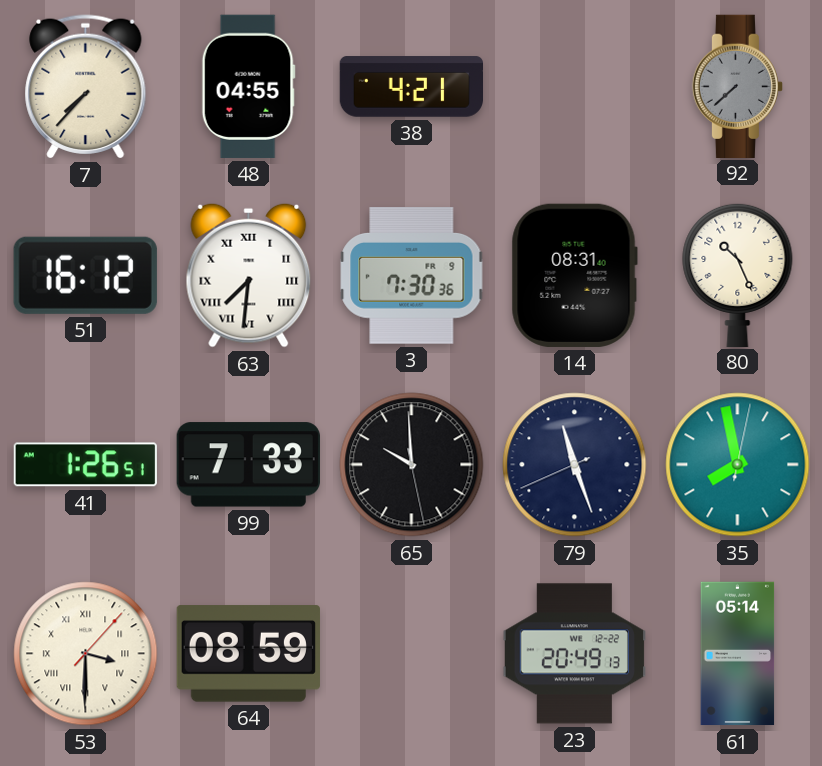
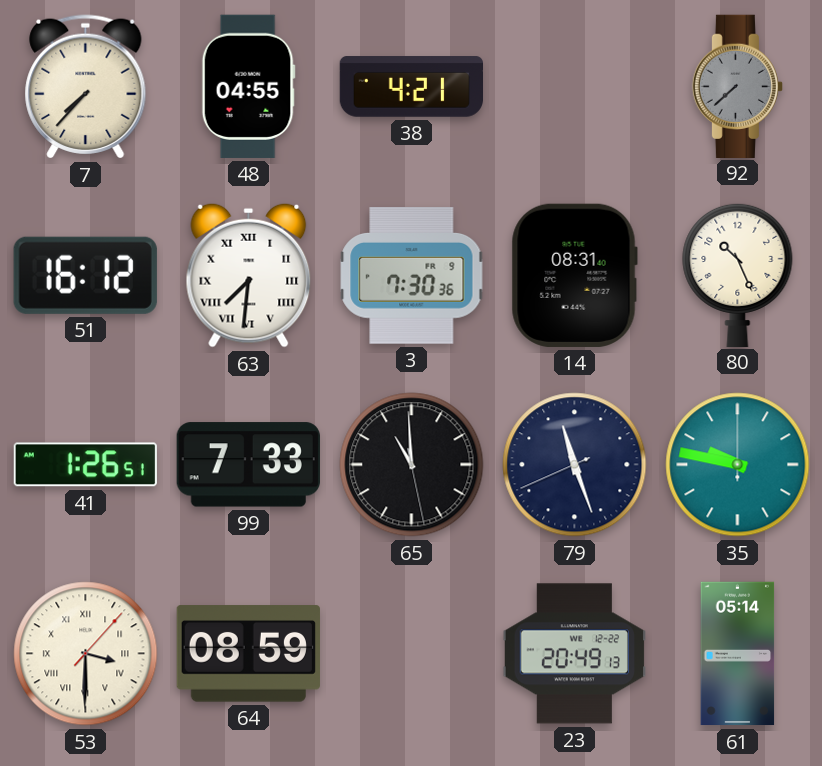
65: 9:59 -> 10:59 (412, 465)
35: 7:58 -> 9:47 (738, 465)
